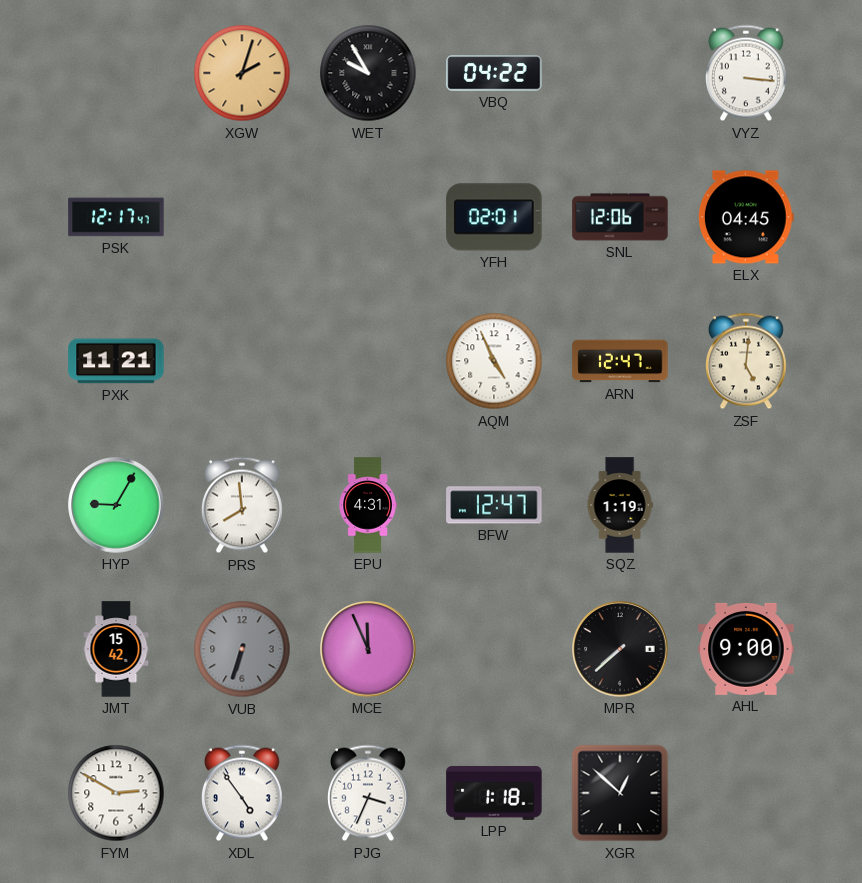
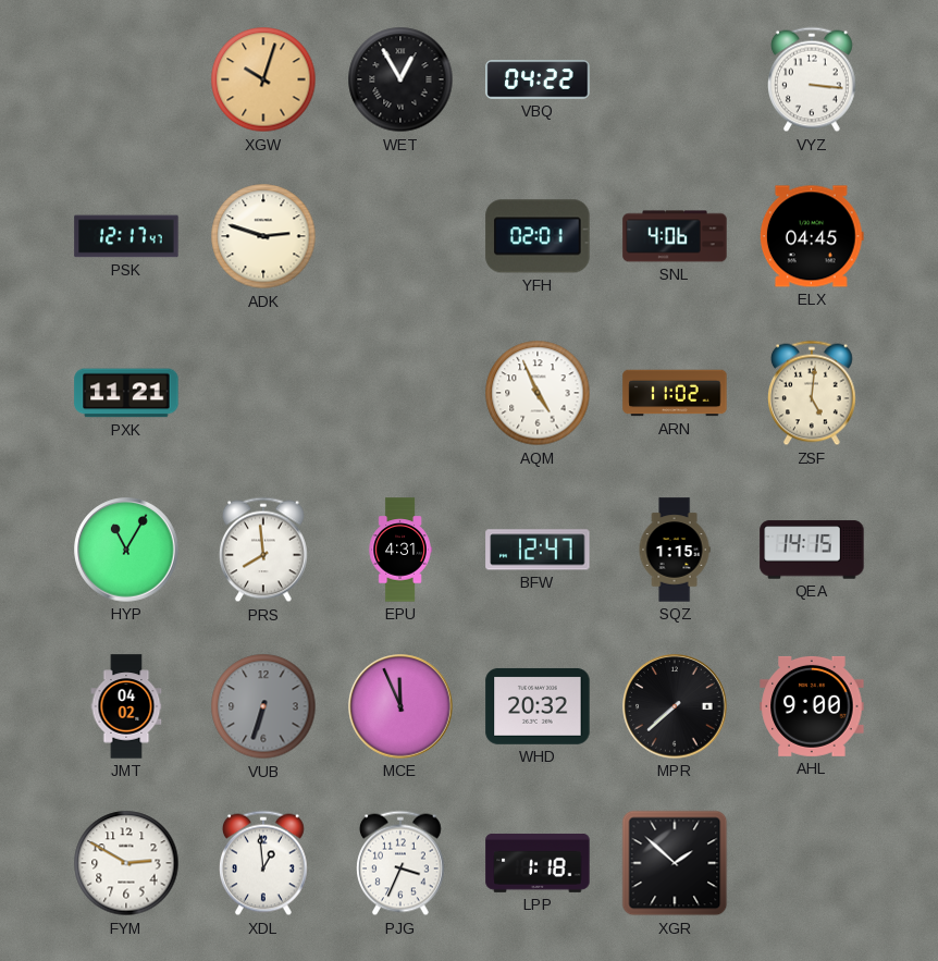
XGW: 2:03 -> 10:03 (263, 79)
WET: 9:55 -> 12:55 (400, 79)
ADK: none -> 2:48 (263, 236)
SNL: 12:06 -> 4:06 (675, 236)
ARN: 12:47 -> 11:02 (675, 393)
HYP: 9:05 -> 11:05 (126, 550)
SQZ: 1:19 -> 1:15 (675, 550)
QEA: none -> 14:15 (812, 550)
JMT: 15:42 -> 04:02 (126, 706)
WHD: none -> 20:32 (538, 706)
XDL: 4:54 -> 12:59 (264, 863)
XGR: 12:52 -> 1:52 (675, 863)
